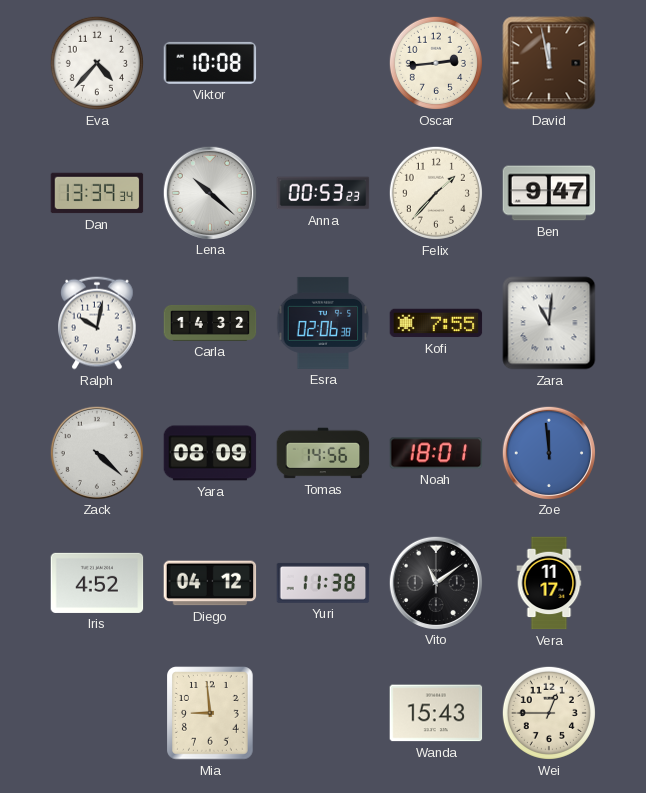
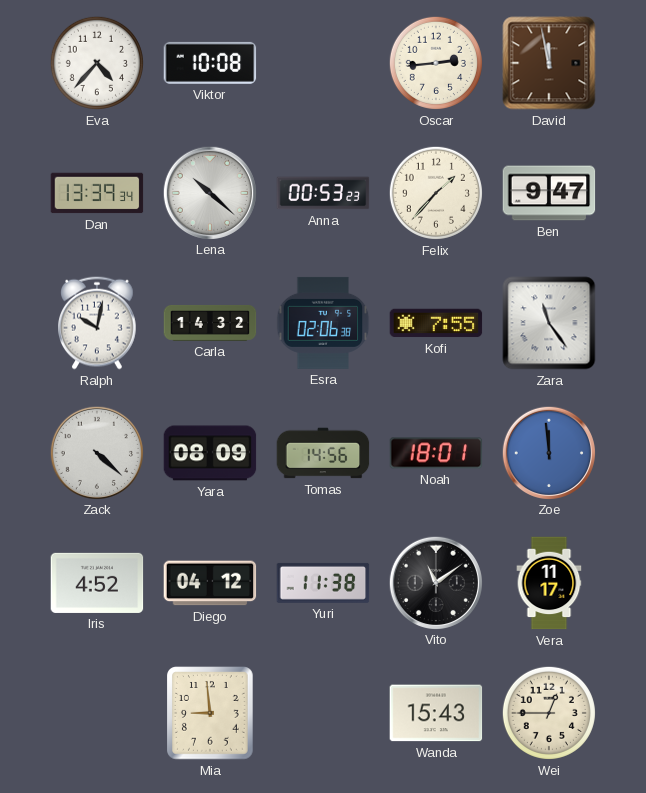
Zara: 11:01 -> 11:24 (549, 323)
